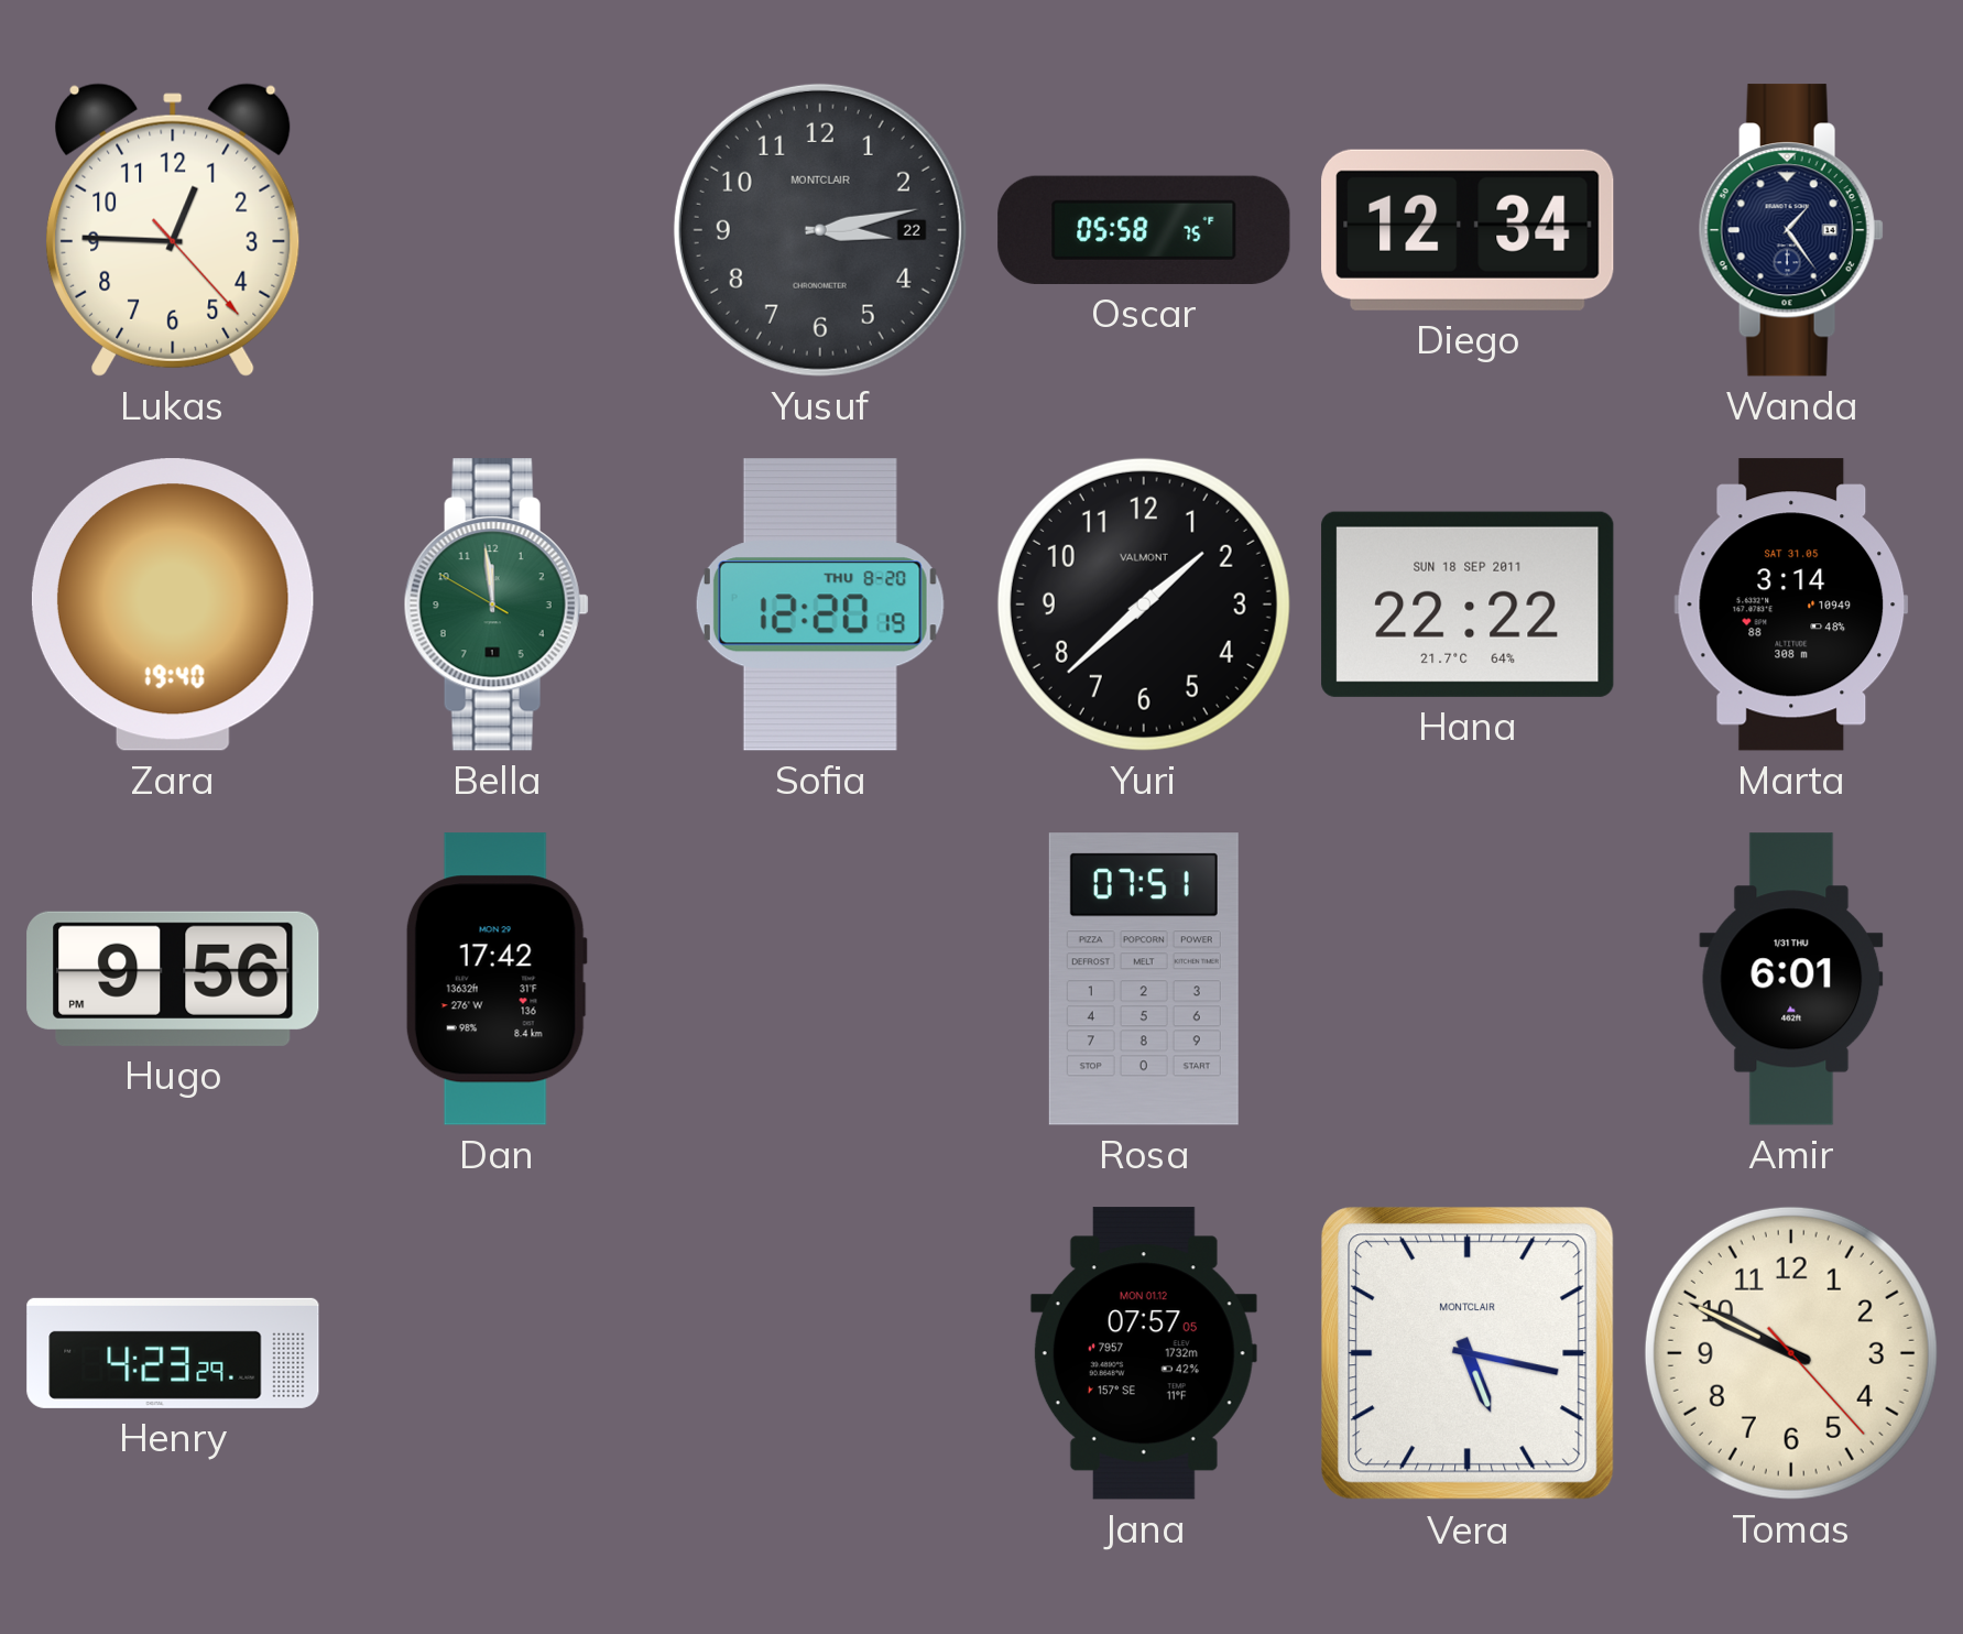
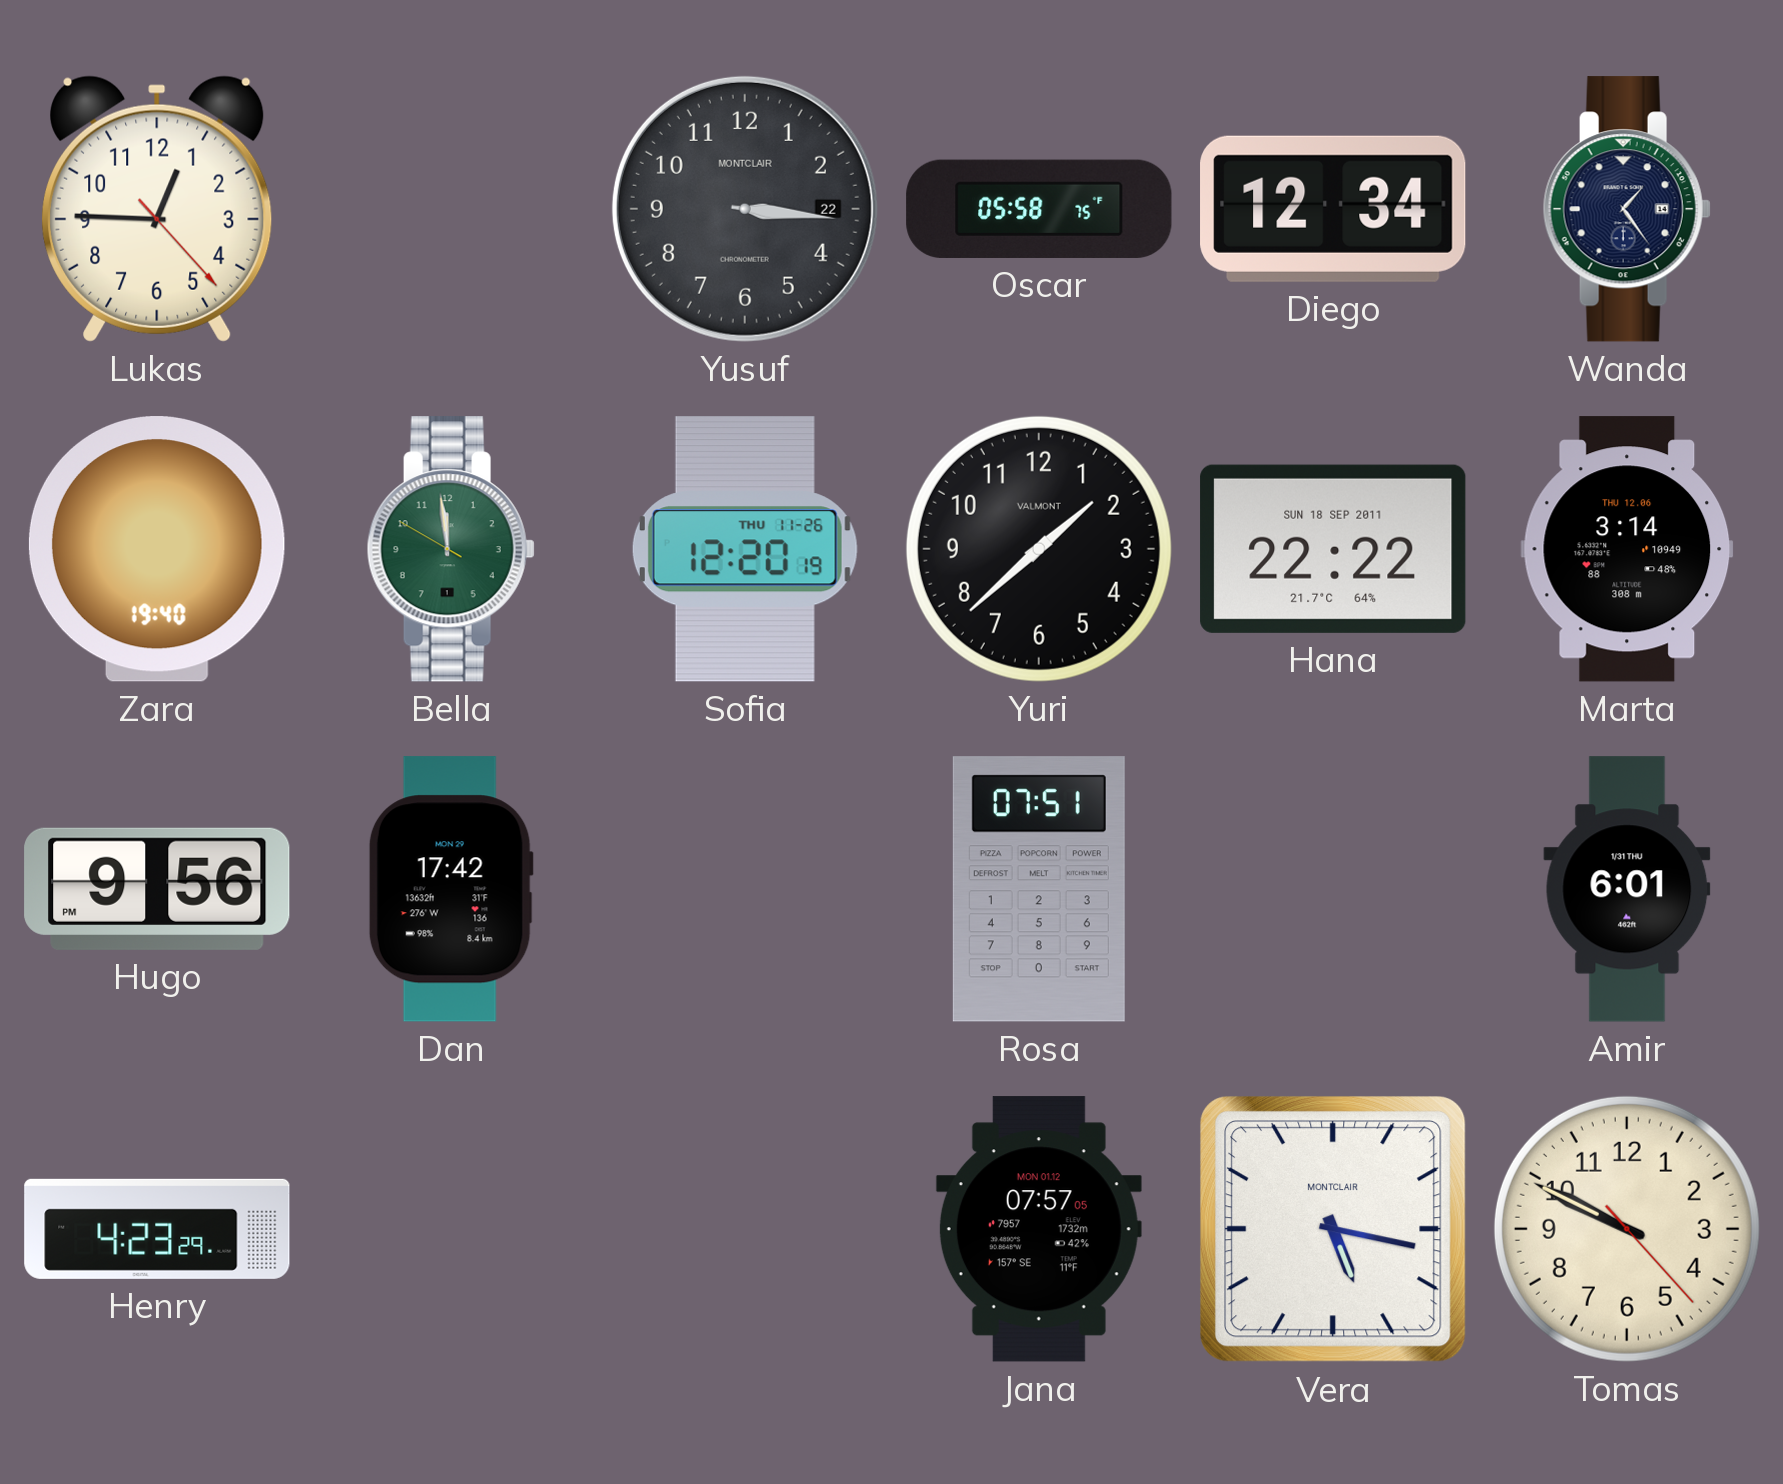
Yusuf: 3:13 -> 3:16 (745, 209)
Sofia date: THU 8-20 -> THU 11-26 (745, 549)
Marta date: SAT 31.05 -> THU 12.06 (1627, 549)
